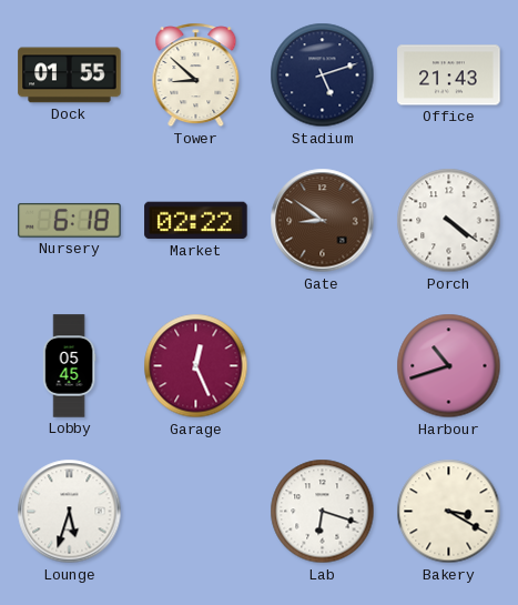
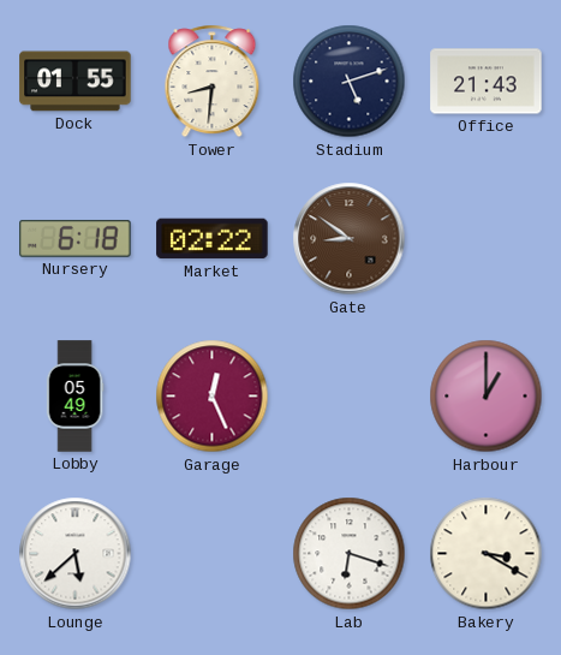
Tower: 8:52 -> 8:31 (213, 82)
Porch: 4:21 -> none (449, 221)
Lobby: 05:45 -> 05:49 (74, 397)
Harbour: 10:42 -> 1:00 (487, 397)
Lounge: 5:33 -> 5:38 (76, 554)
